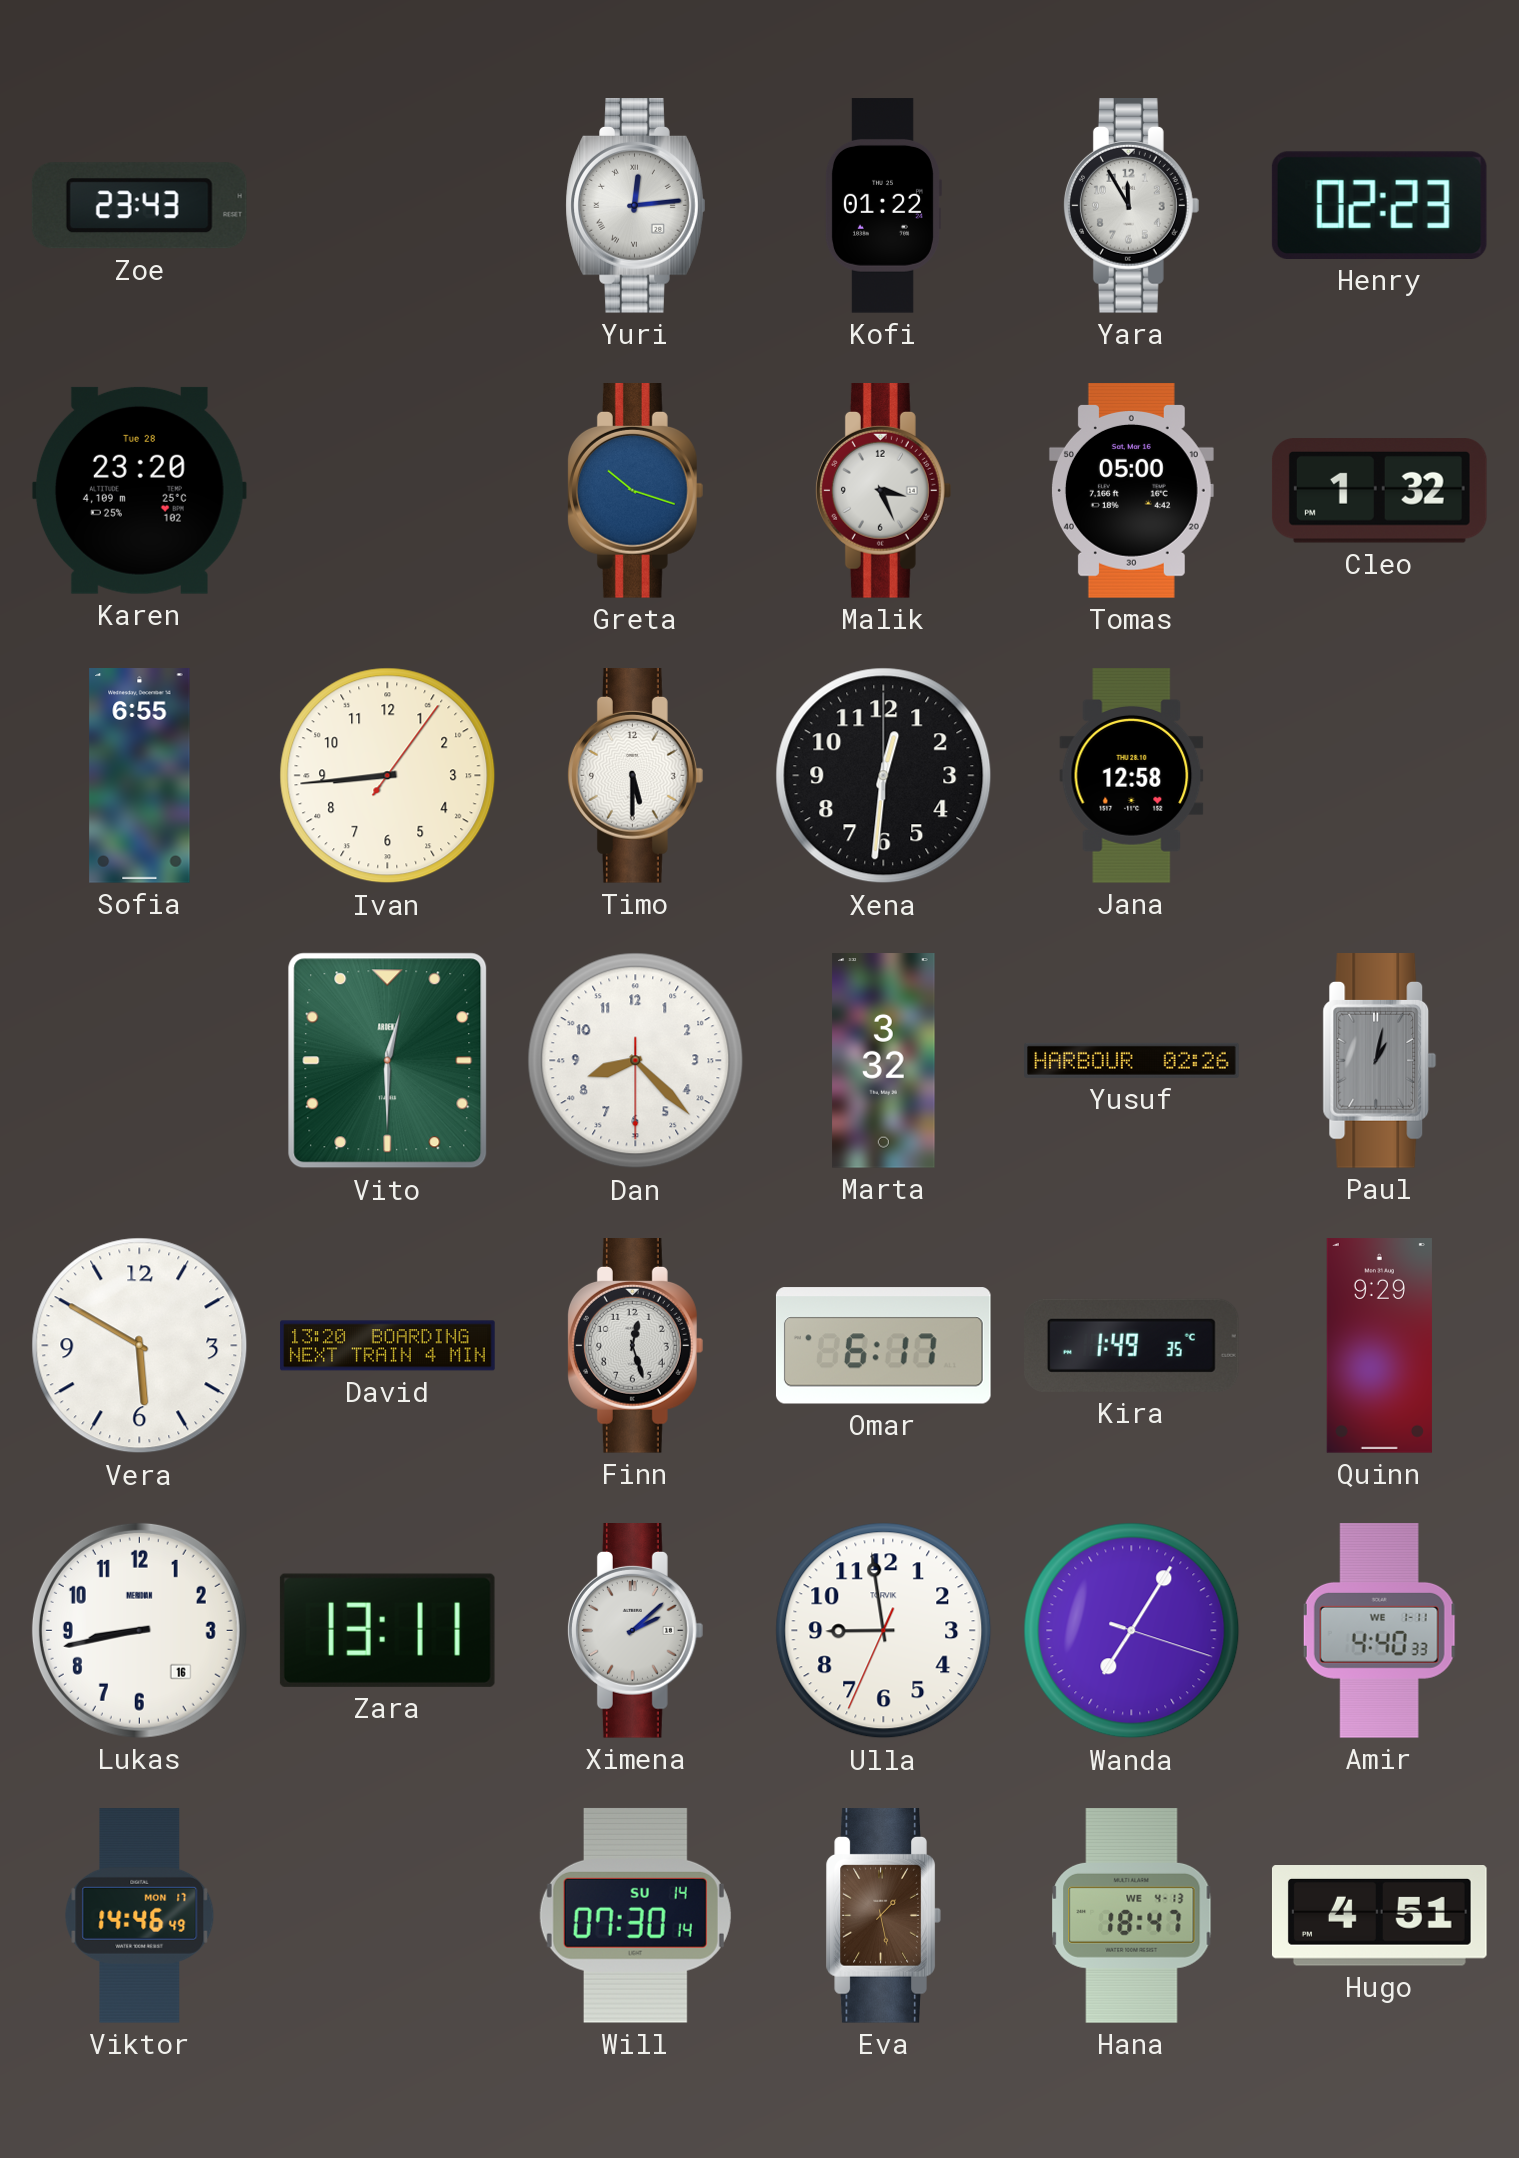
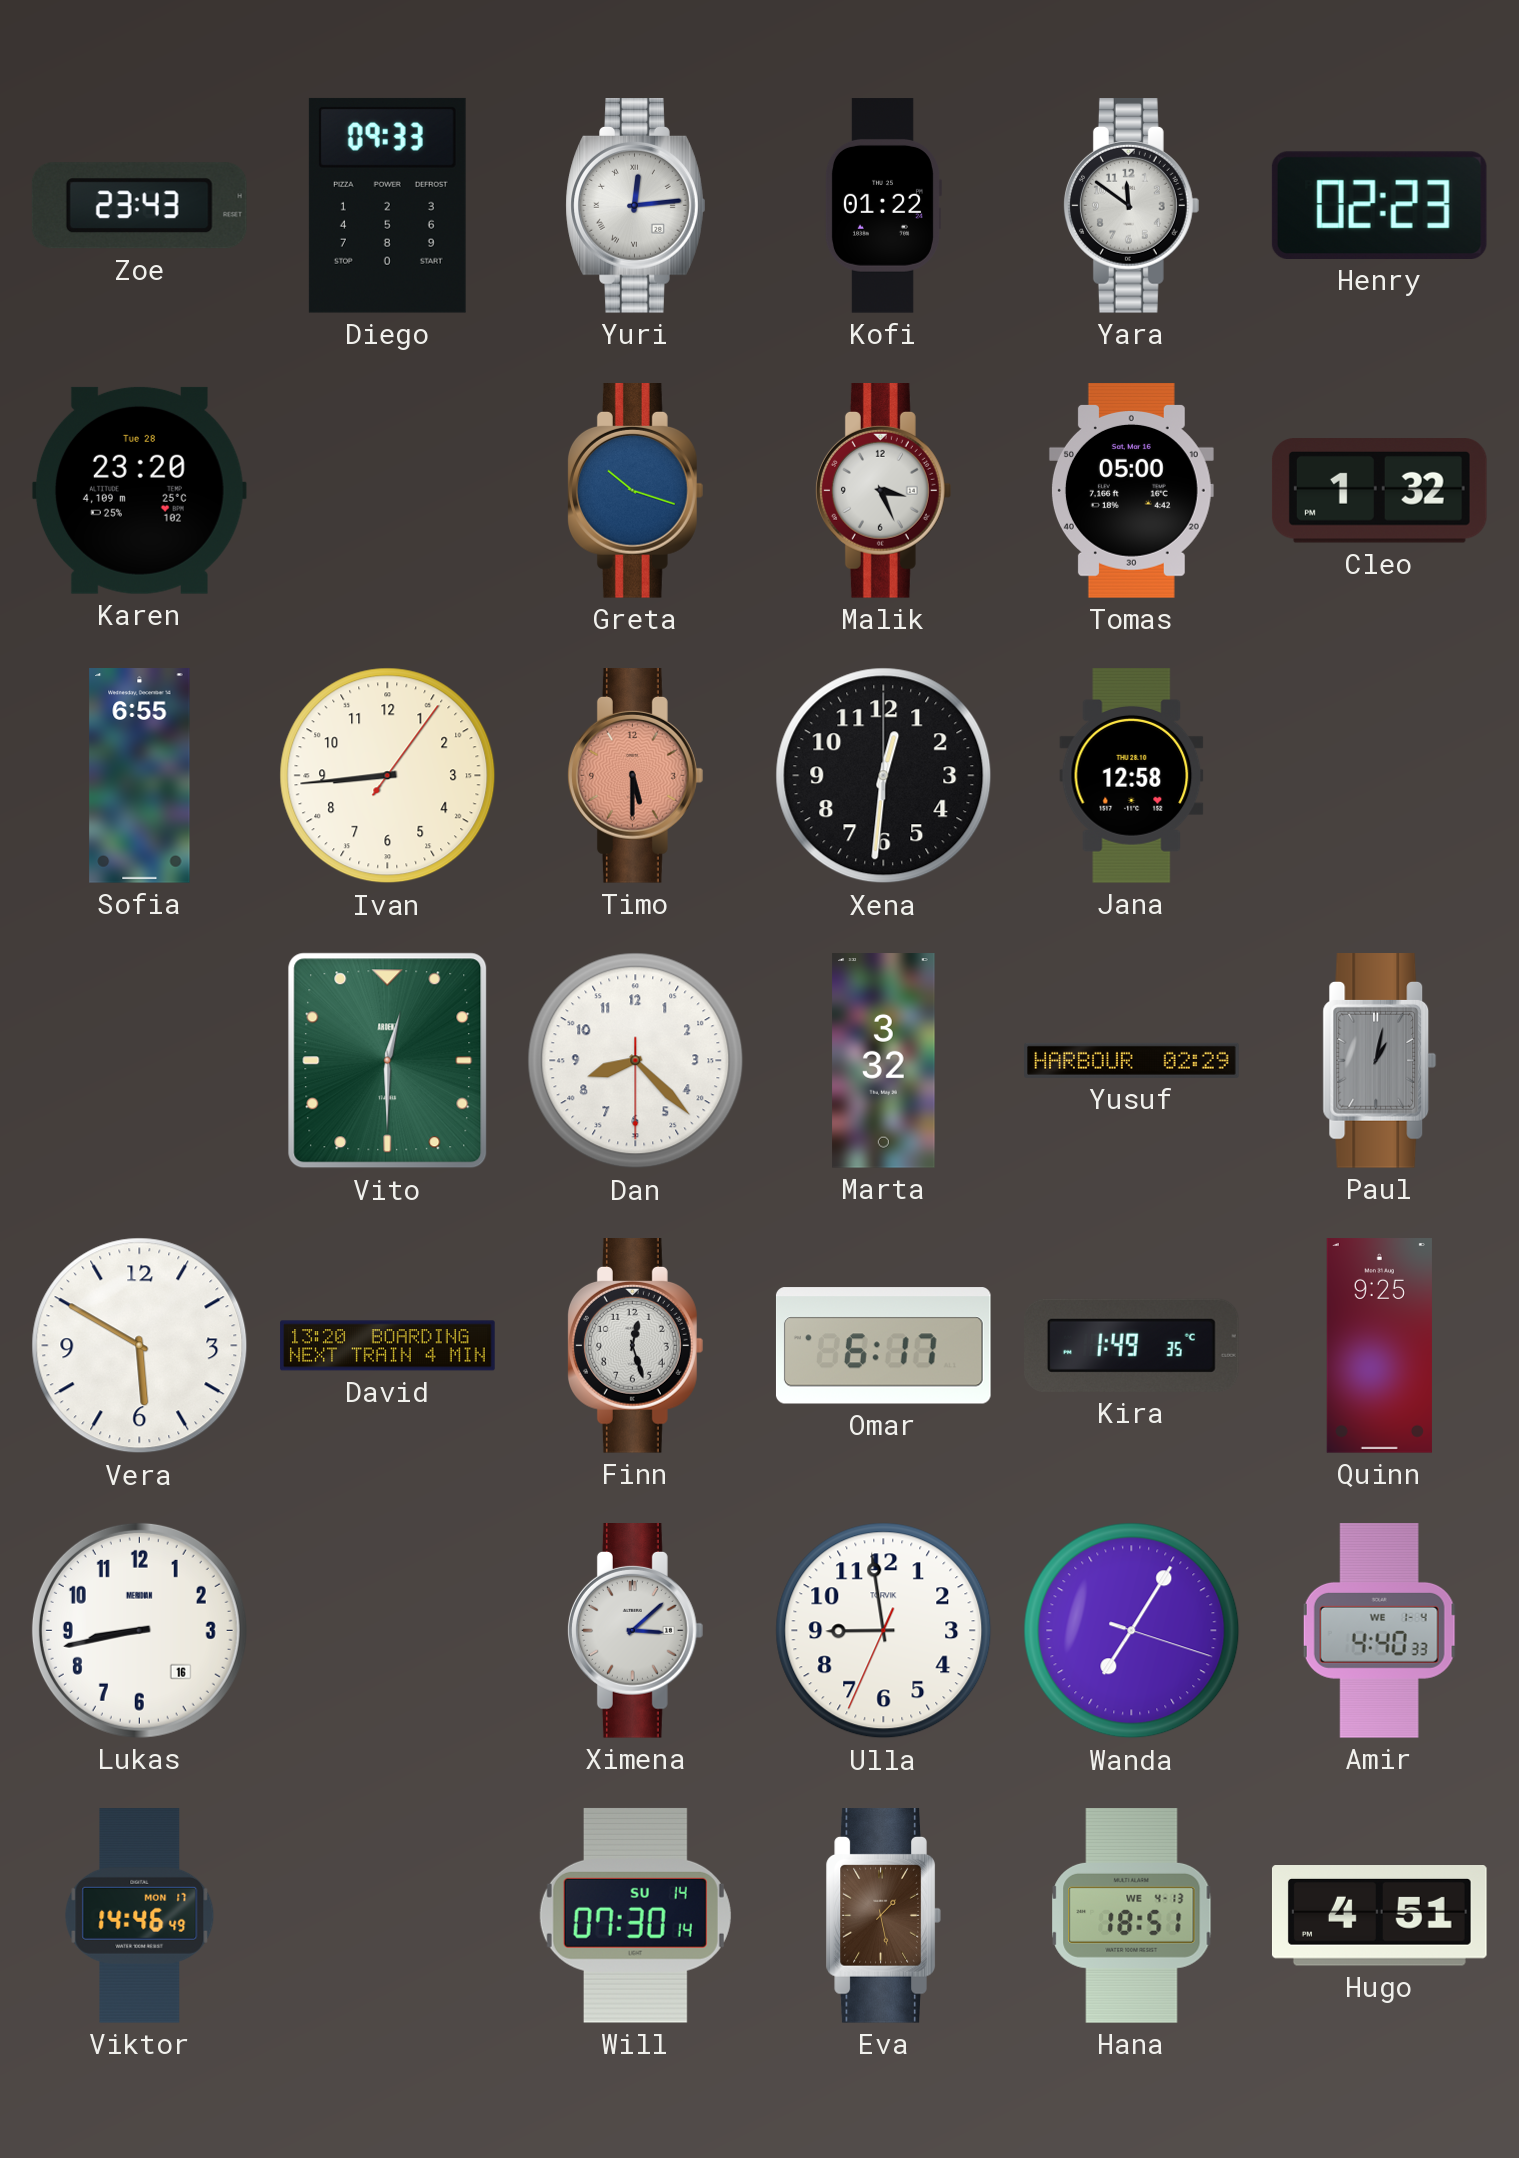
Diego: none -> 09:33 (387, 205)
Yara: 11:55 -> 11:51 (1131, 206)
Timo dial: white -> salmon (635, 776)
Yusuf: 02:26 -> 02:29 (1132, 1060)
Quinn: 9:29 -> 9:25 (1379, 1346)
Zara: 13:11 -> none (387, 1630)
Ximena: 2:08 -> 3:08 (635, 1631)
Amir date: WE 1-11 -> WE 1-4 (1379, 1631)
Hana: 18:47 -> 18:51 (1132, 1916)
